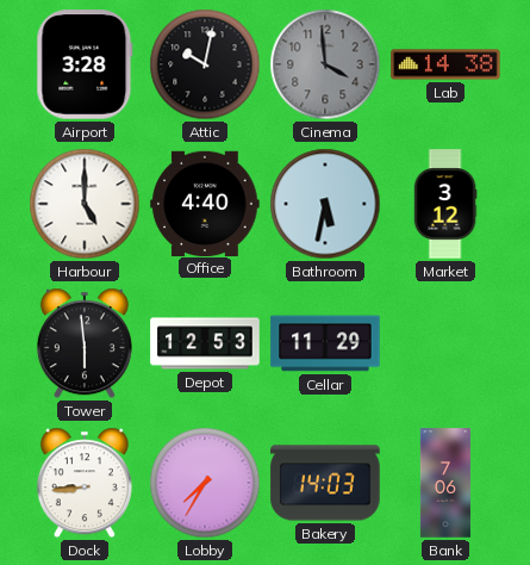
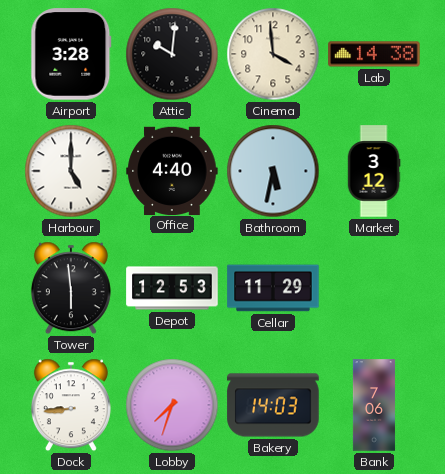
Attic: 10:02 -> 10:01 (172, 54)
Cinema dial: grey -> cream (273, 54)
Lobby: 7:35 -> 7:33 (172, 405)
